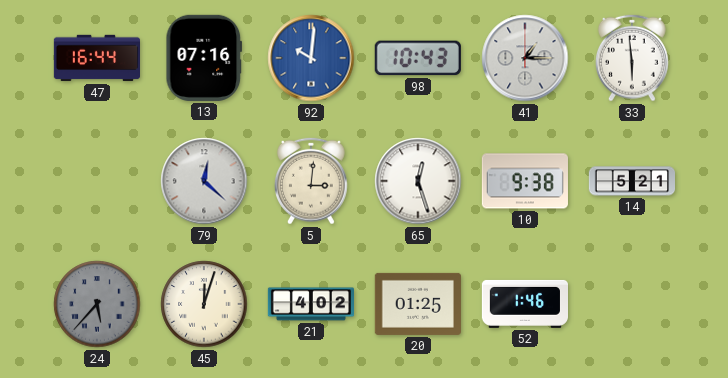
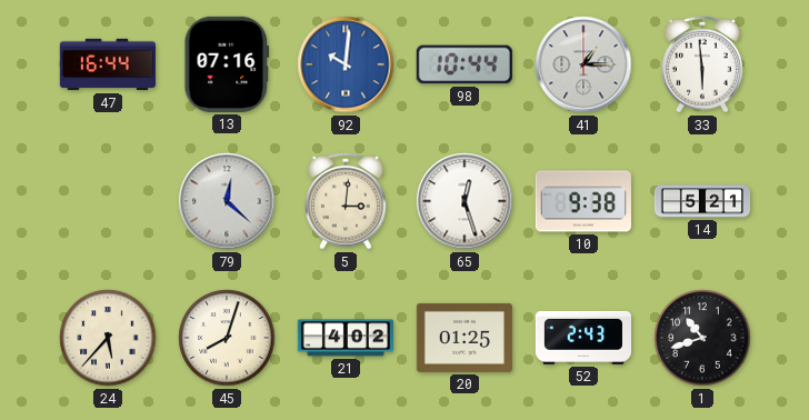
98: 10:43 -> 10:44 (465, 64)
24 dial: grey -> cream (108, 338)
45: 12:03 -> 8:03 (227, 338)
52: 1:46 -> 2:43 (582, 338)
1: none -> 10:42 (702, 338)
